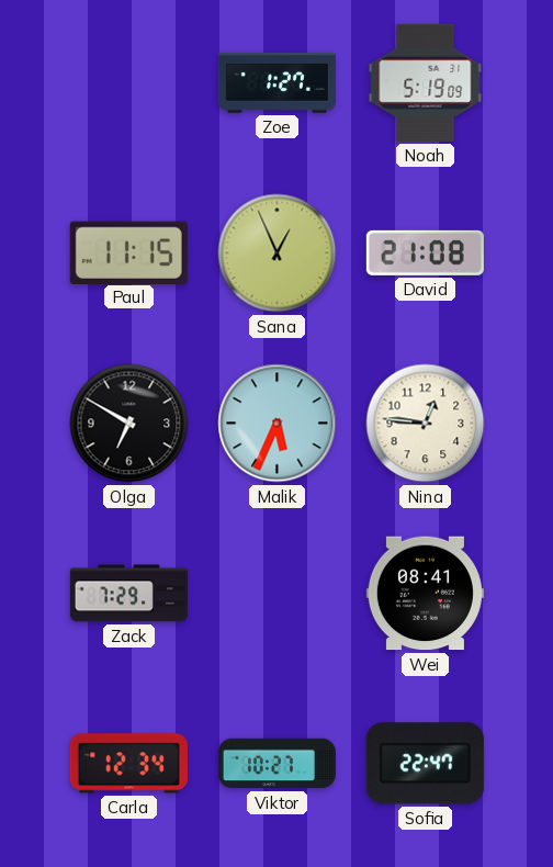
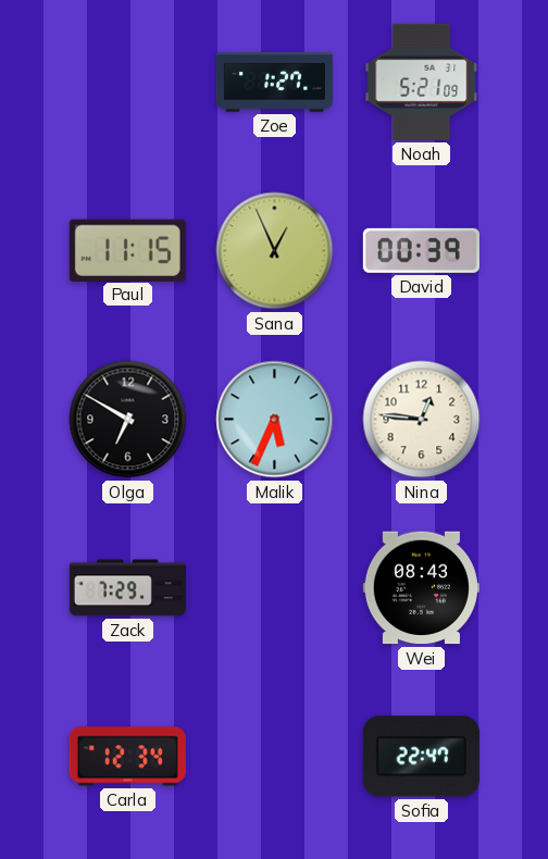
Noah: 5:19 -> 5:21 (422, 82)
David: 21:08 -> 00:39 (421, 250)
Wei: 08:41 -> 08:43 (421, 588)
Viktor: 10:27 -> none (276, 764)
